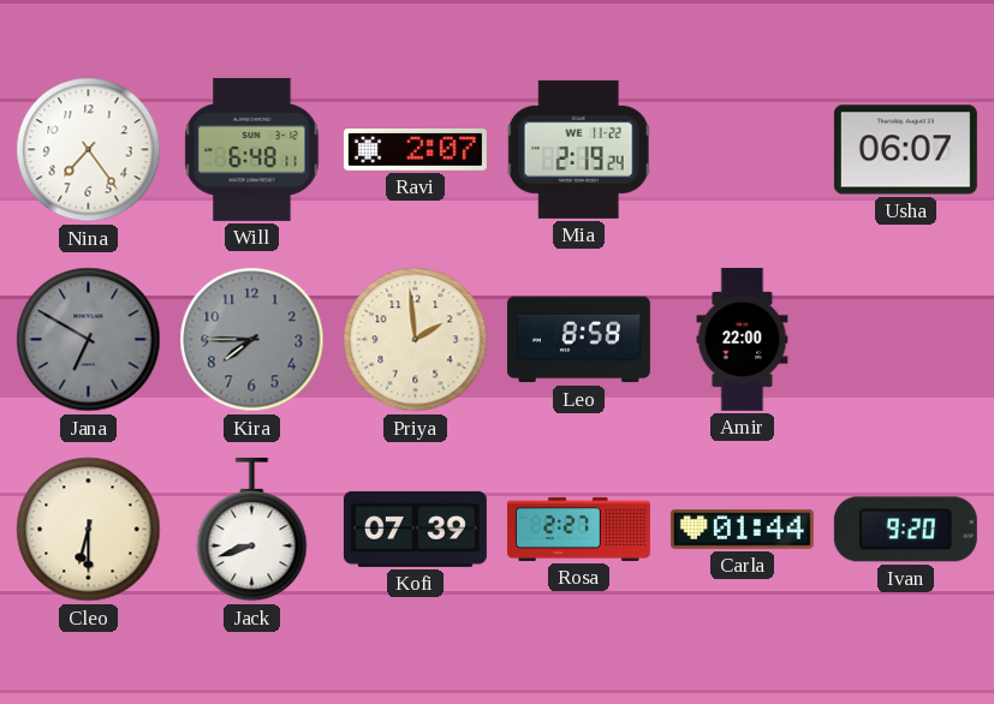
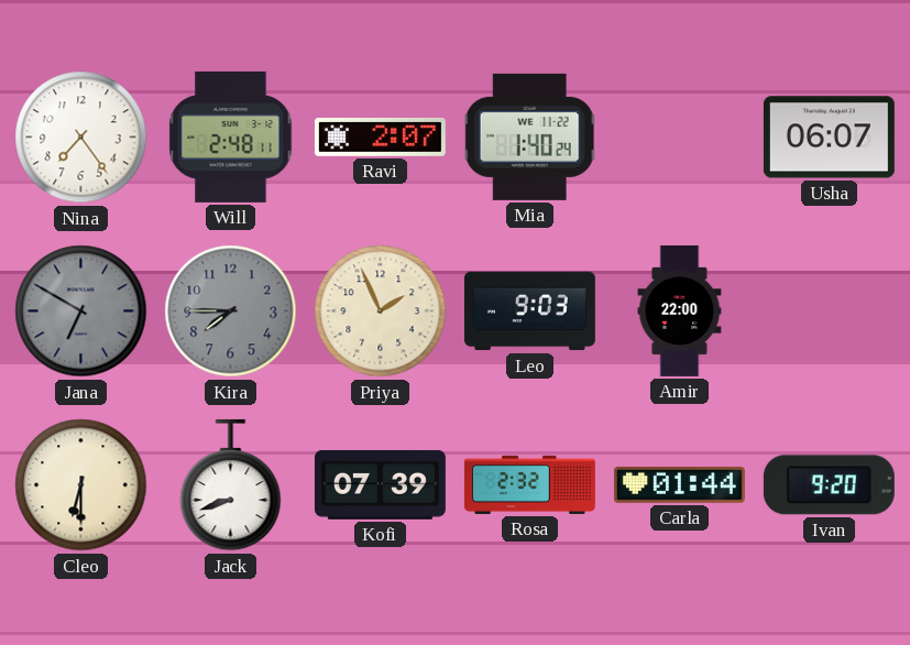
Will: 6:48 -> 2:48 (231, 136)
Mia: 2:19 -> 1:40 (530, 136)
Priya: 1:59 -> 1:56 (381, 311)
Leo: 8:58 -> 9:03 (529, 311)
Rosa: 2:27 -> 2:32 (529, 484)
